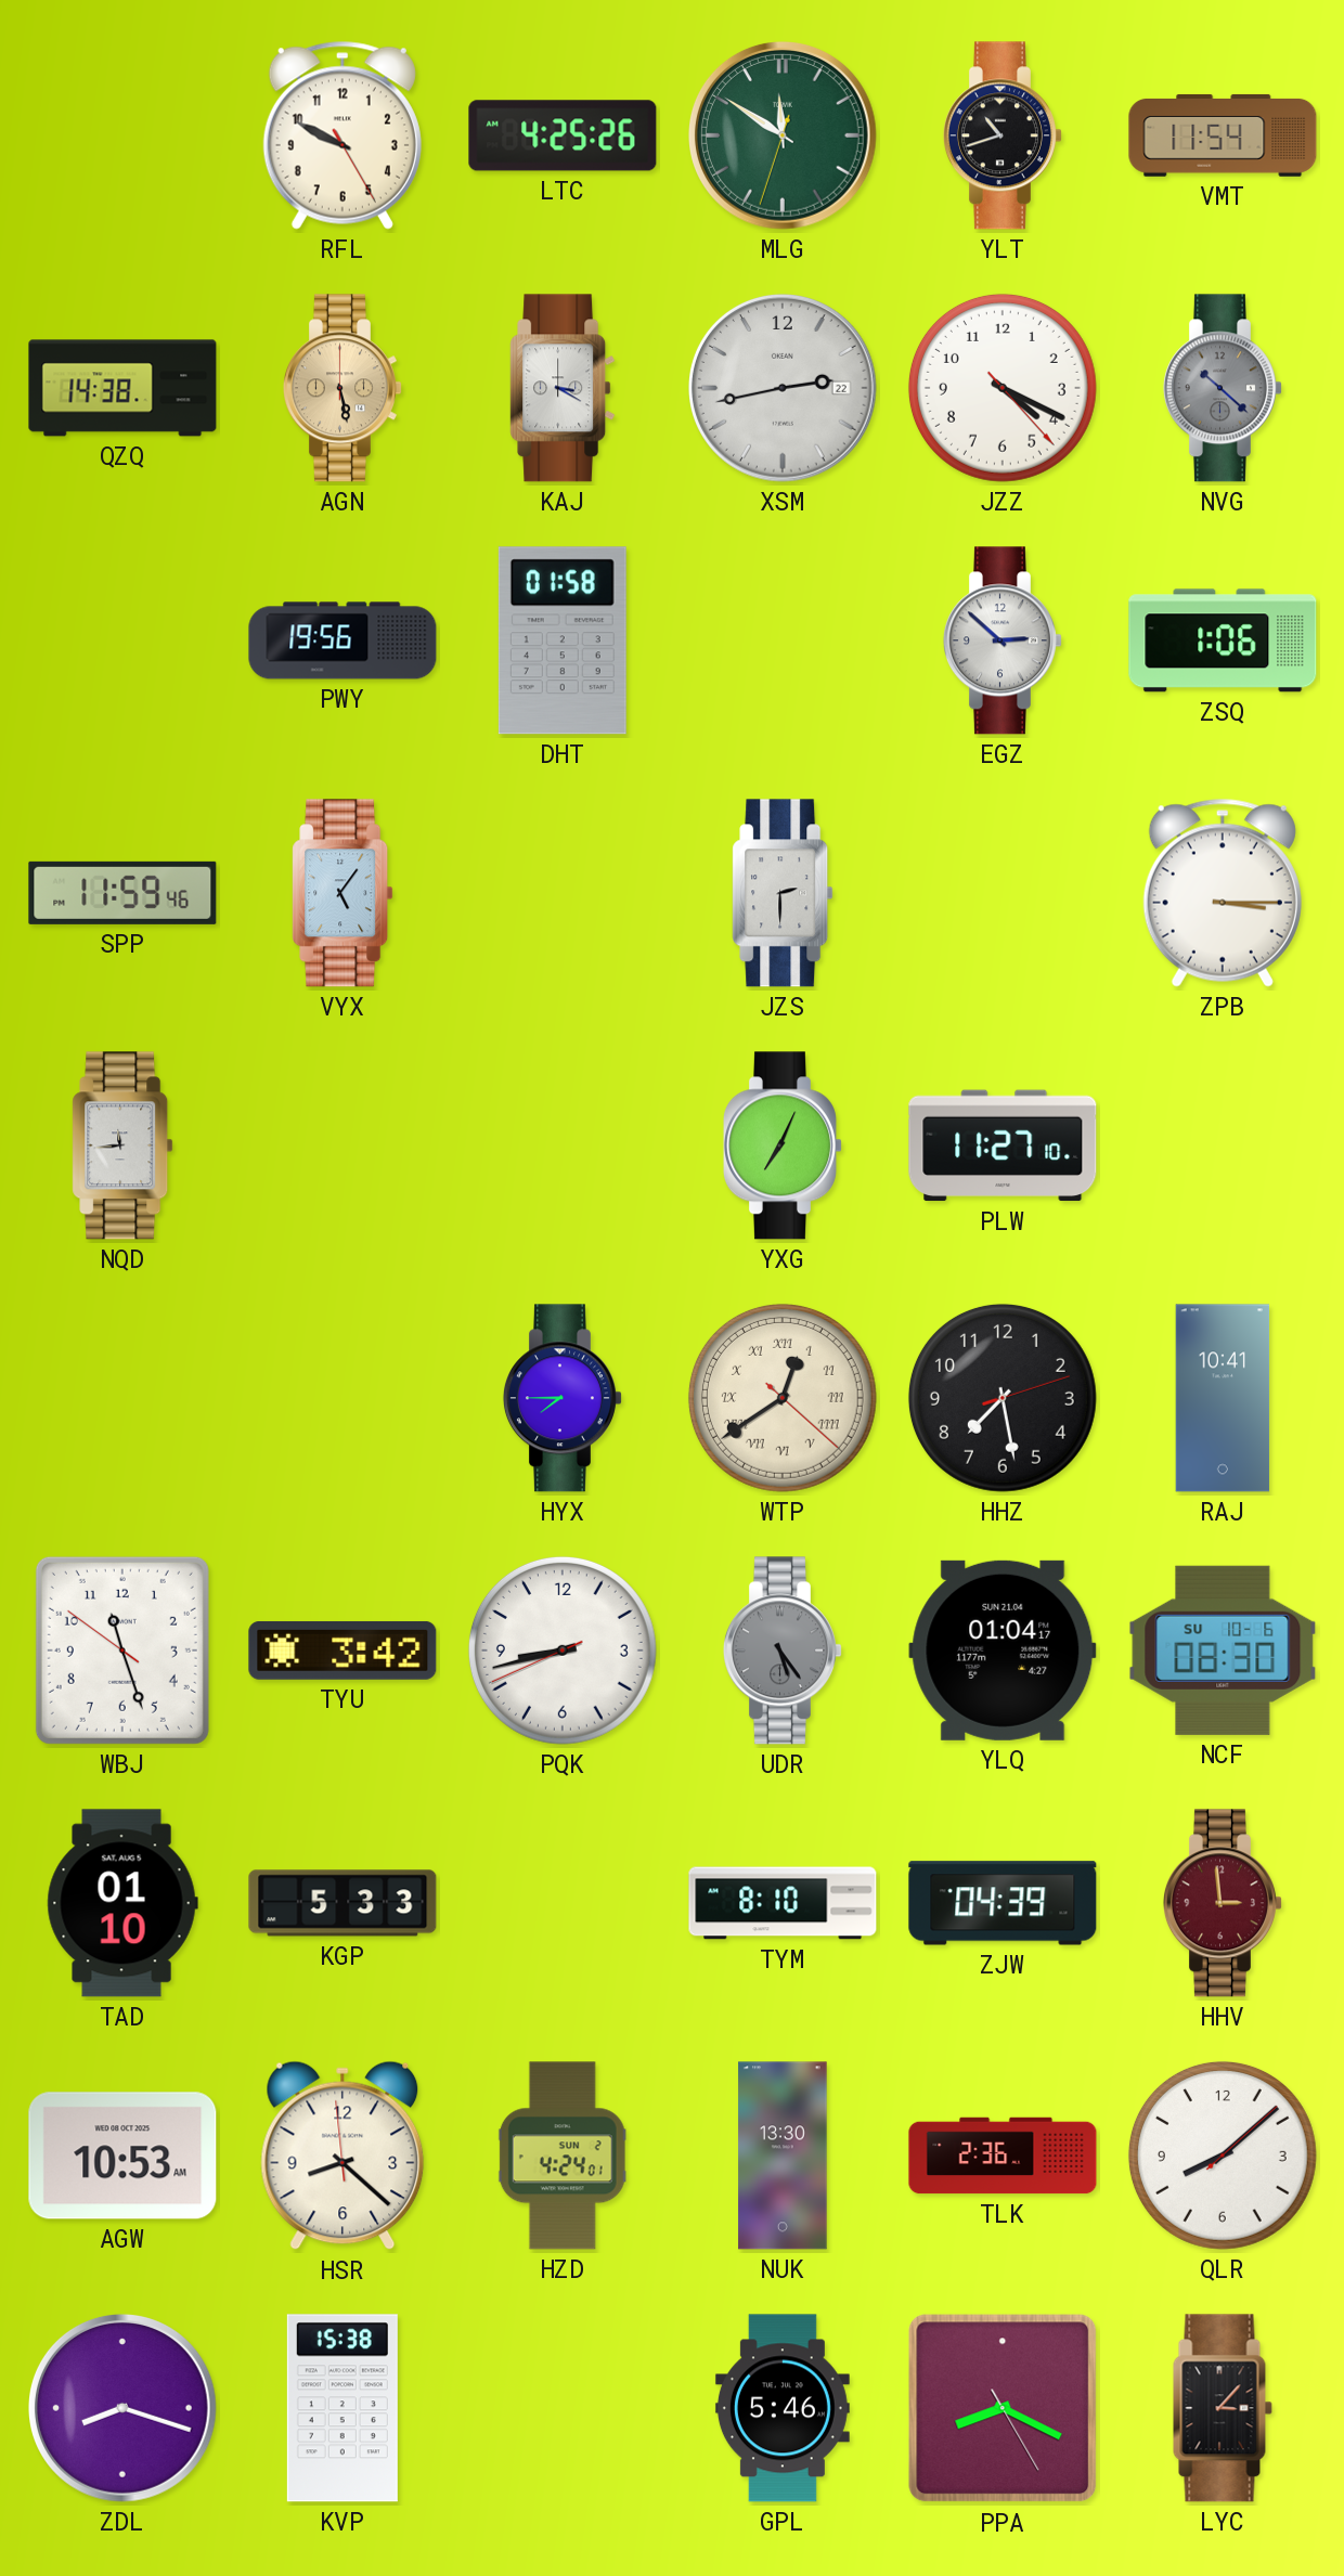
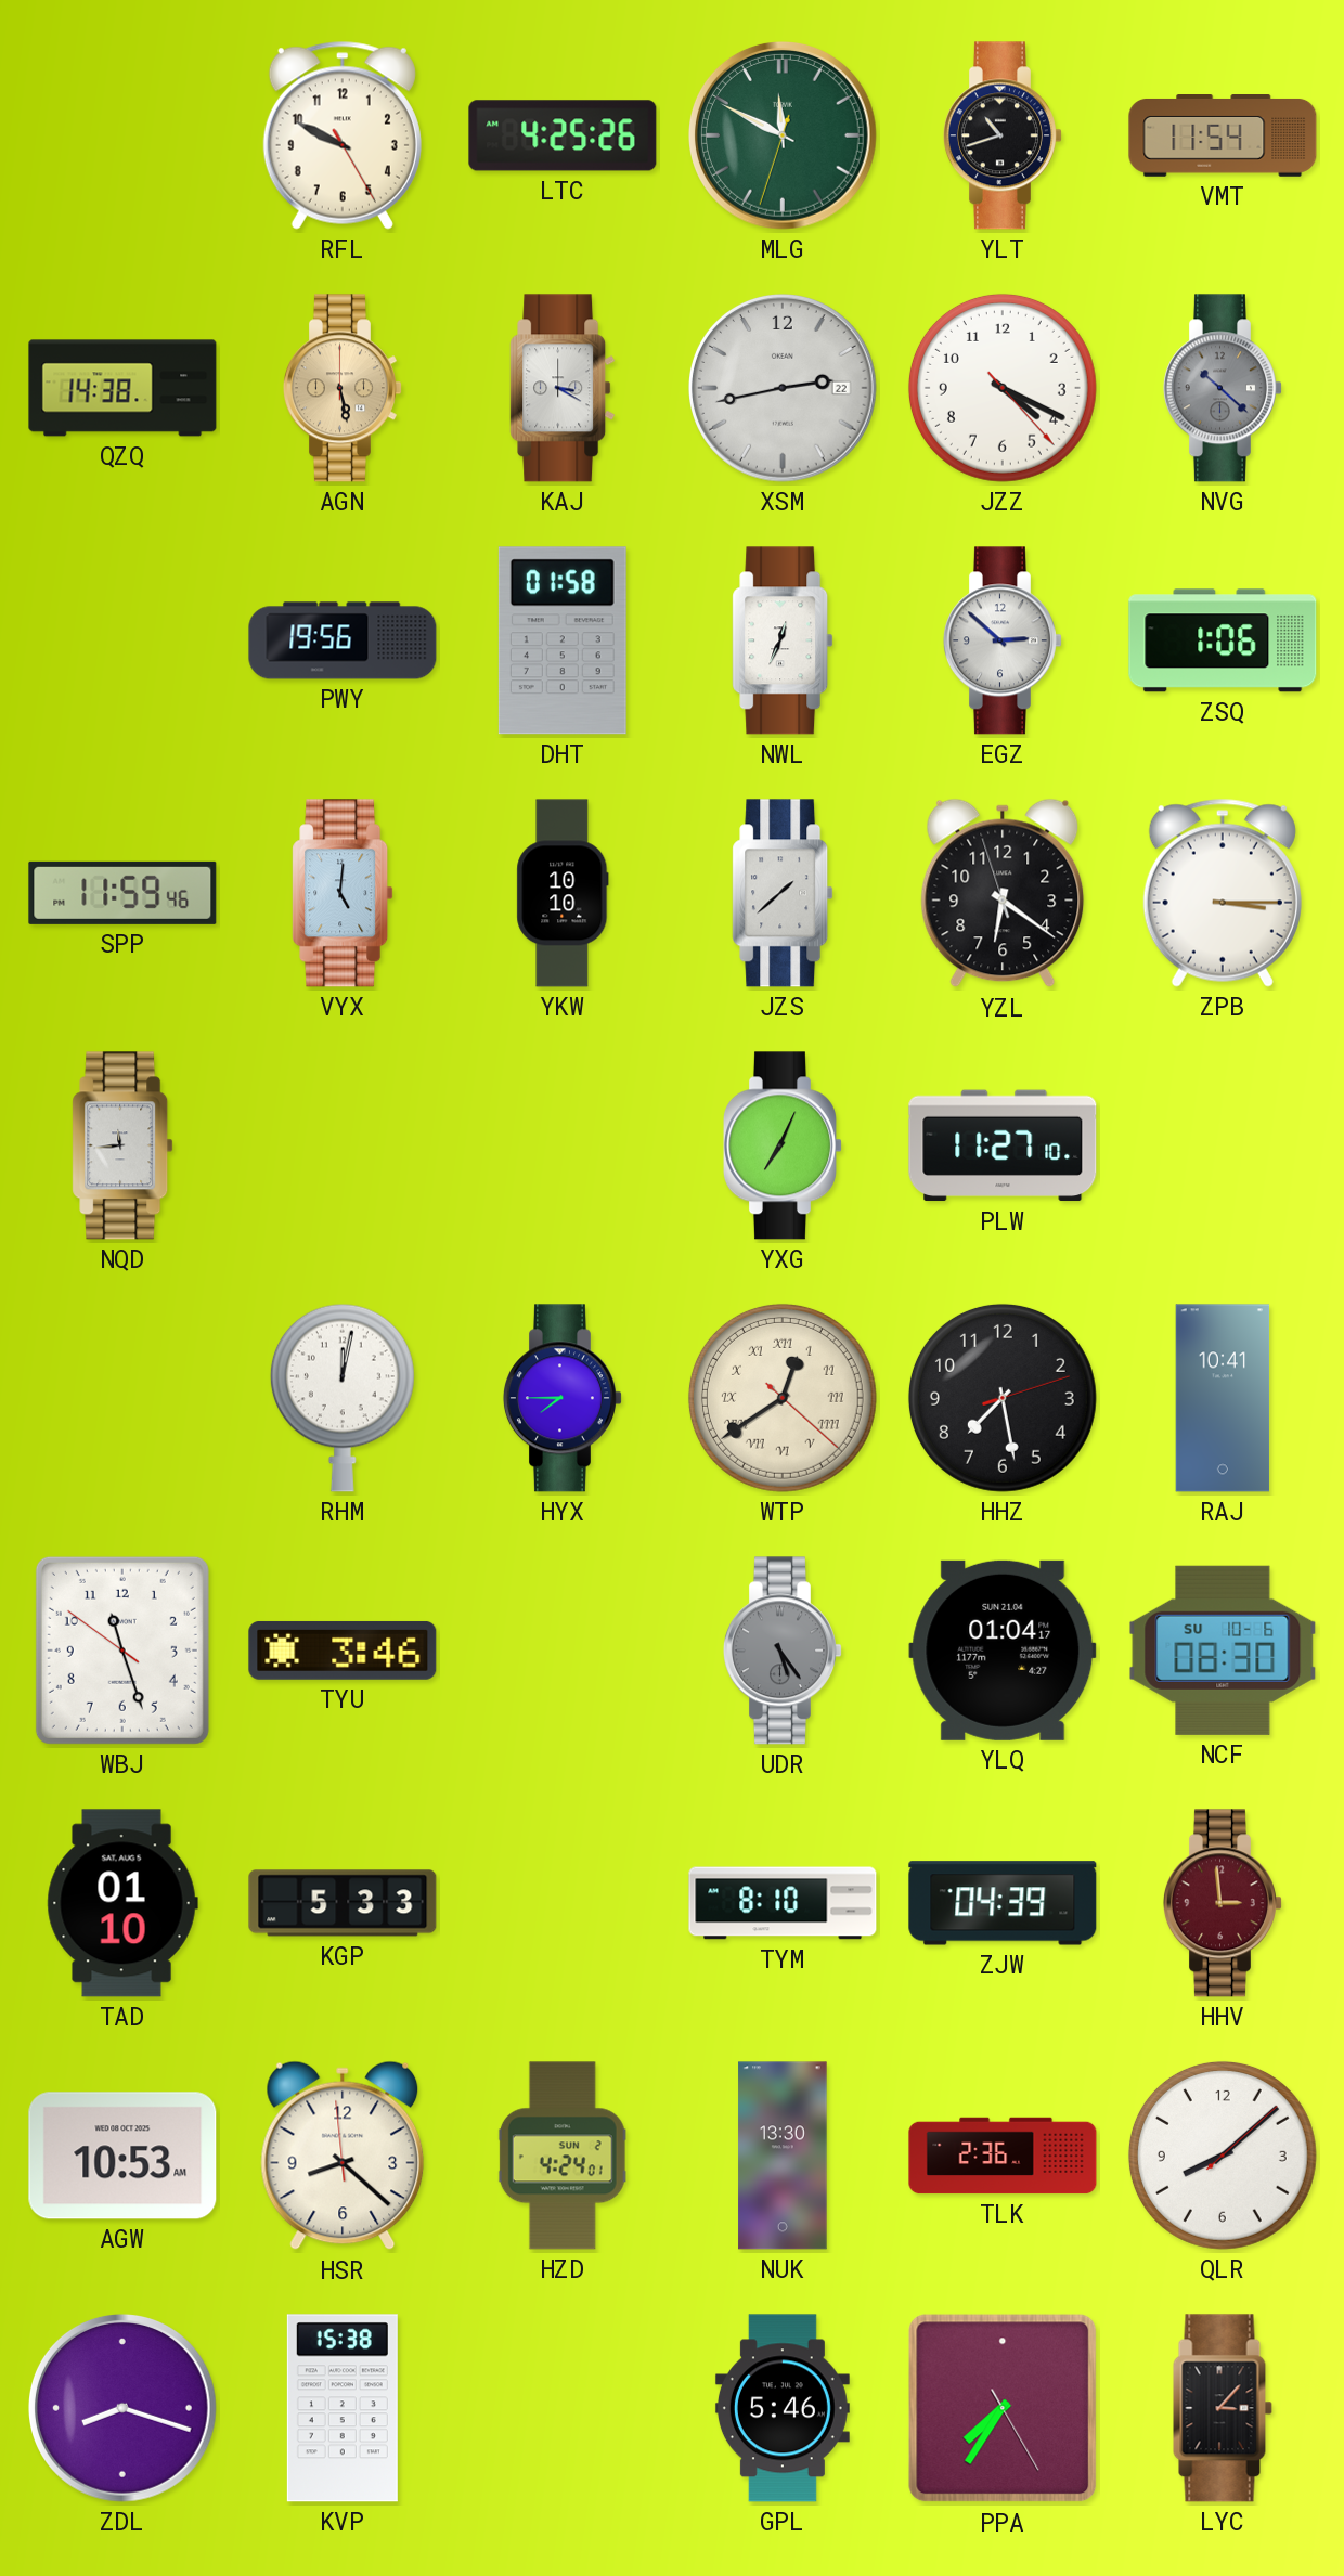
MLG: 11:50 -> 11:49 (784, 137)
NWL: none -> 12:34 (783, 640)
VYX: 5:06 -> 5:01 (343, 893)
YKW: none -> 10:10 (563, 893)
JZS: 2:30 -> 1:38 (783, 893)
YZL: none -> 6:20 (1003, 893)
RHM: none -> 12:02 (343, 1398)
TYU: 3:42 -> 3:46 (343, 1651)
PQK: 8:42 -> none (563, 1651)
PPA: 8:19 -> 7:35 (1003, 2408)
